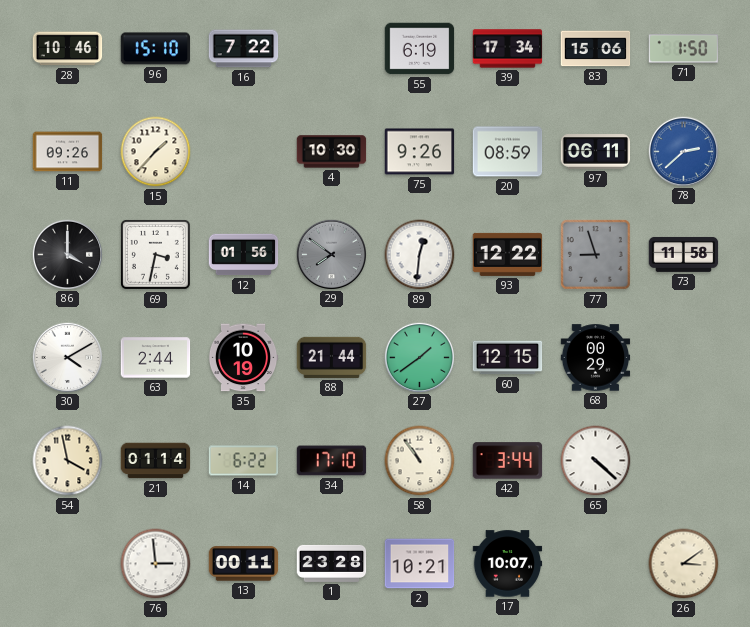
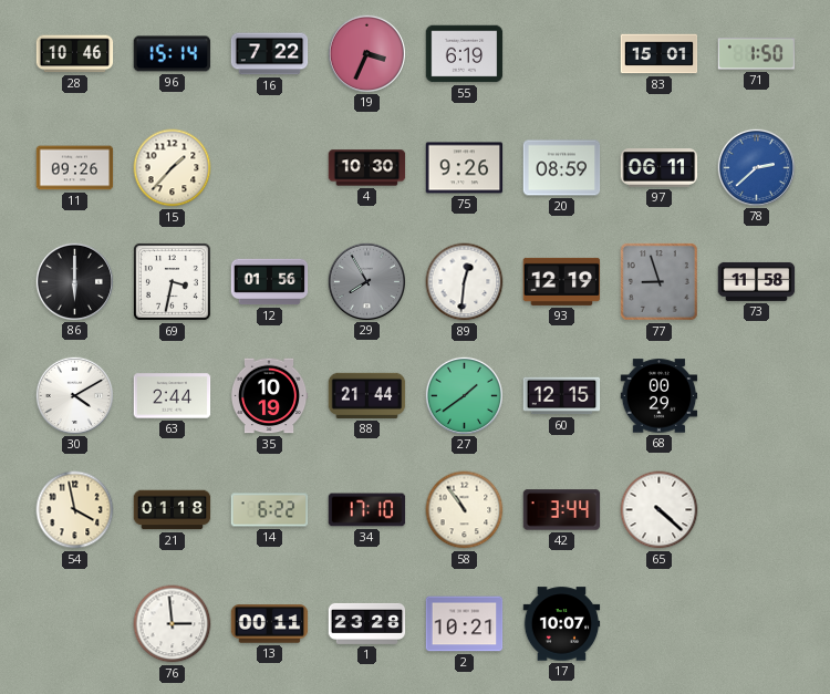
96: 15:10 -> 15:14 (173, 54)
19: none -> 3:34 (366, 53)
39: 17:34 -> none (508, 49)
83: 15:06 -> 15:01 (660, 54)
86: 4:00 -> 6:00 (74, 281)
29: 7:51 -> 7:55 (366, 281)
93: 12:22 -> 12:19 (562, 281)
21: 01:14 -> 01:18 (173, 510)
26: 3:09 -> none (684, 564)
